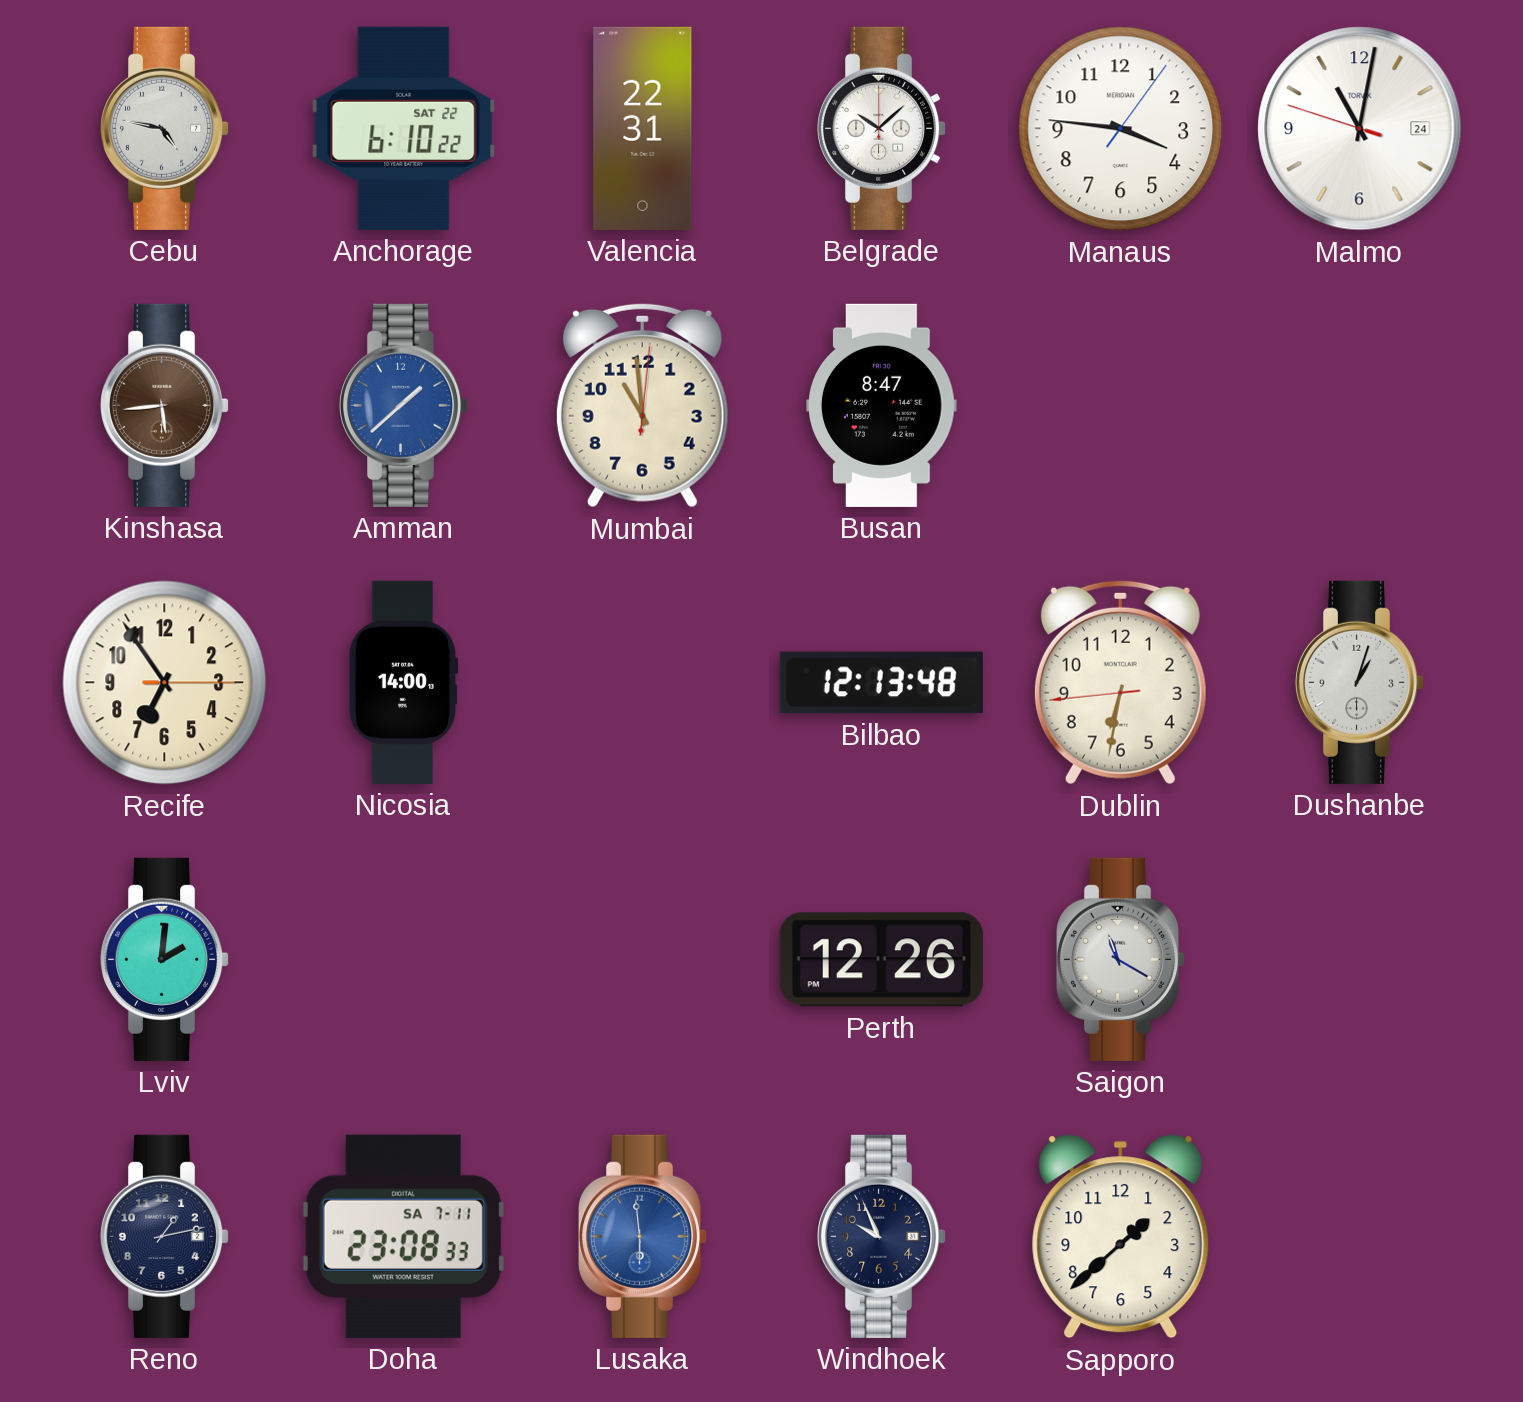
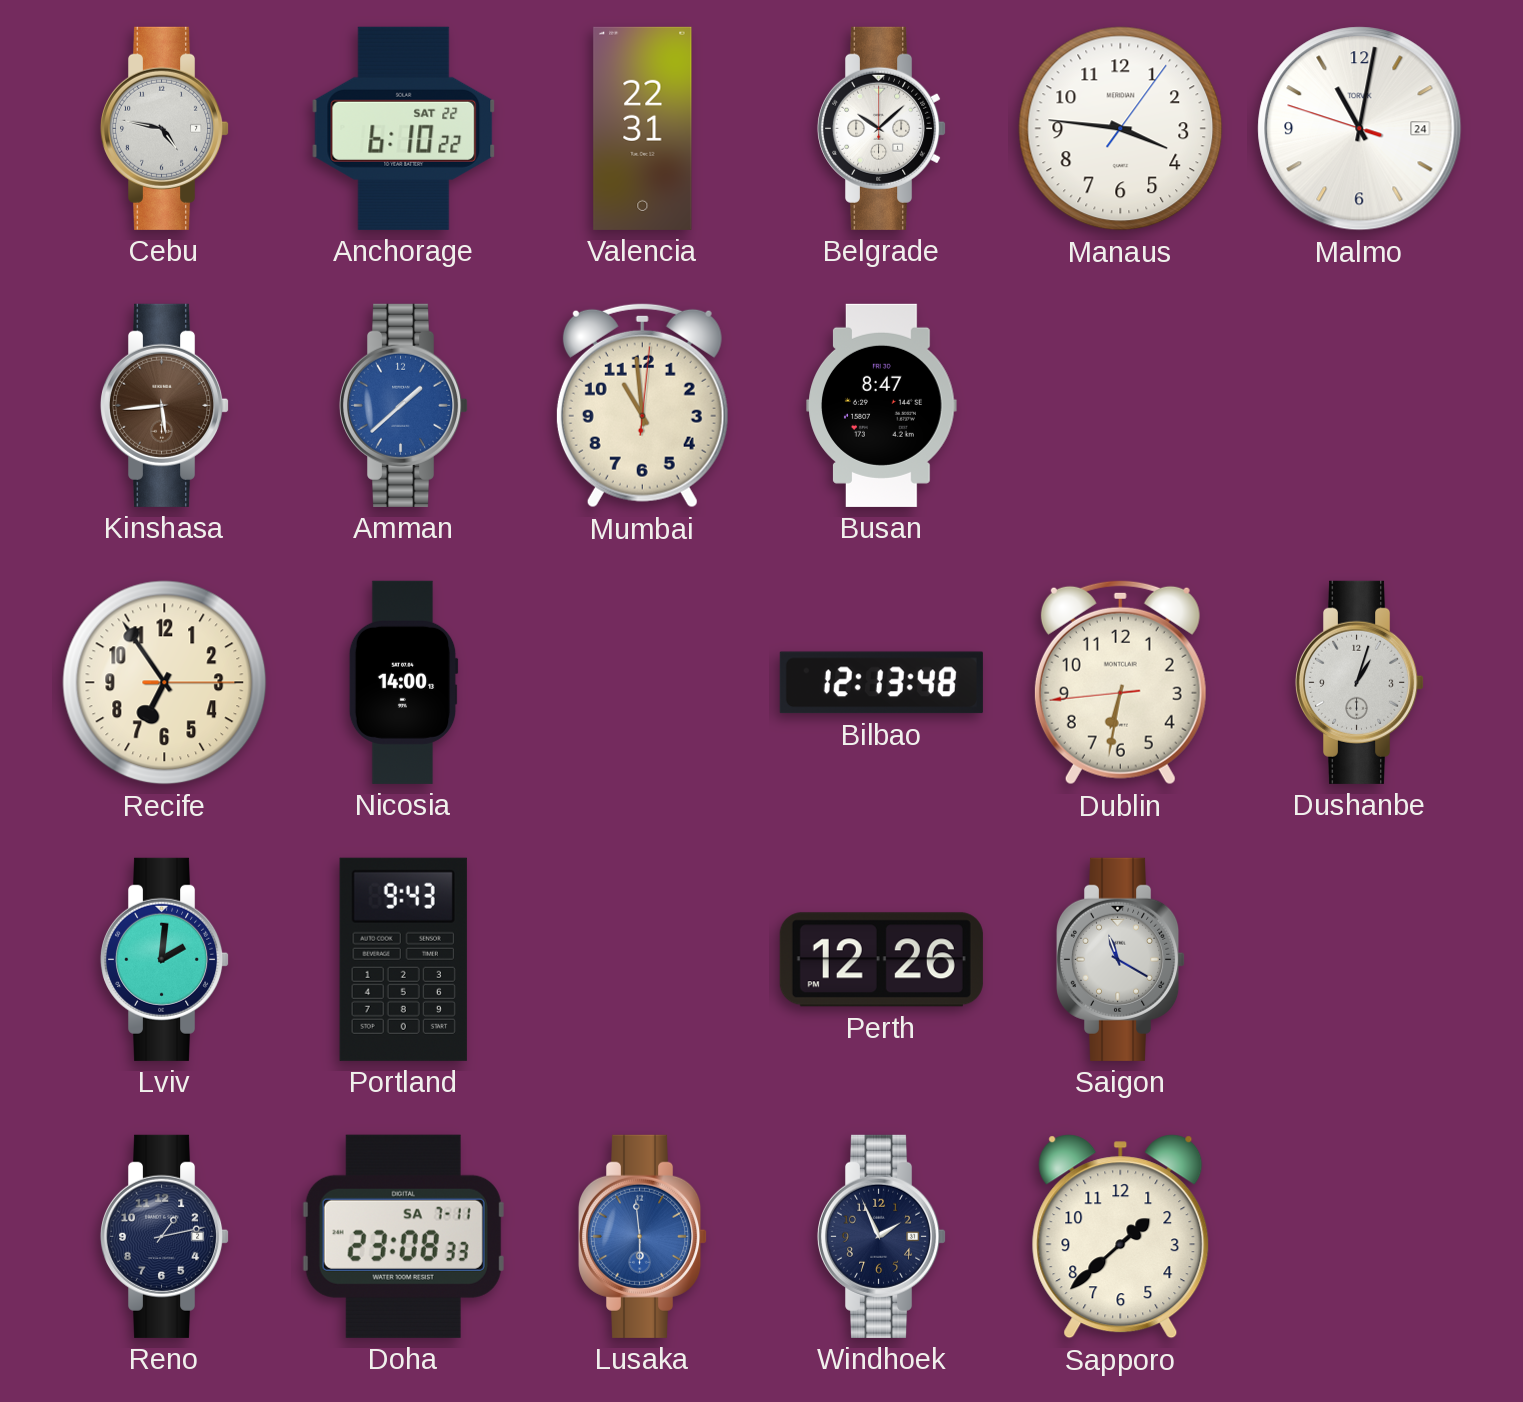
Portland: none -> 9:43 (403, 959)
Windhoek: 9:56 -> 1:56 (882, 1236)
